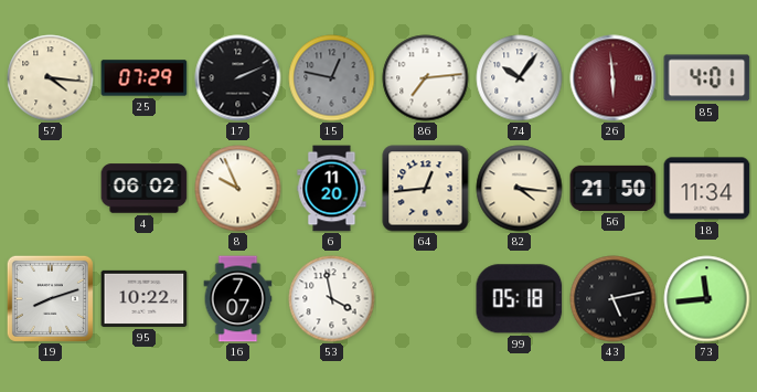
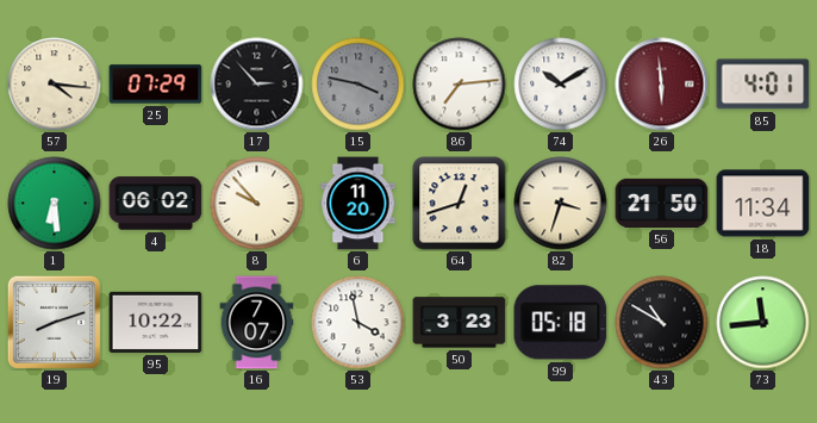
17: 2:11 -> 2:53 (257, 85)
15: 12:47 -> 3:47 (358, 85)
74: 10:06 -> 10:10 (561, 85)
1: none -> 6:29 (55, 204)
8: 9:56 -> 9:53 (257, 204)
64: 12:44 -> 12:42 (460, 204)
82: 4:16 -> 3:33 (561, 204)
50: none -> 3:23 (460, 323)
43: 5:13 -> 10:50 (662, 323)
